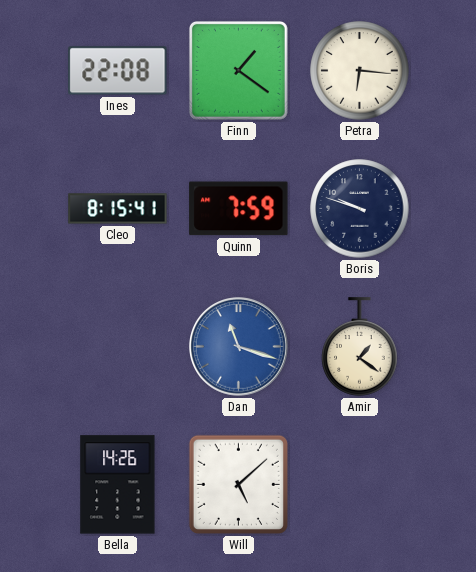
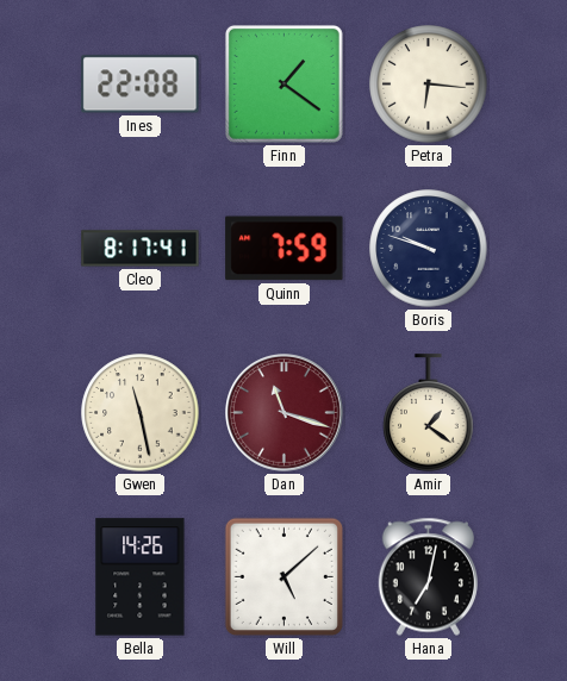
Cleo: 8:15 -> 8:17 (141, 249)
Gwen: none -> 11:28 (141, 413)
Dan dial: blue -> burgundy (285, 413)
Hana: none -> 7:02 (428, 577)
